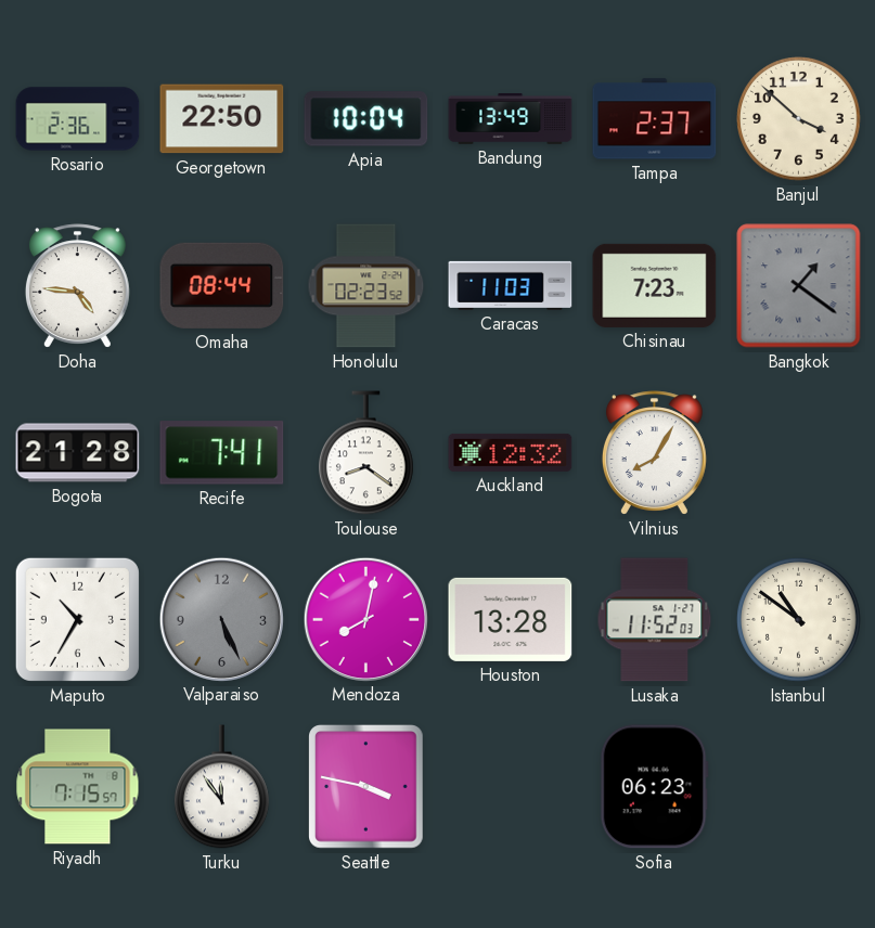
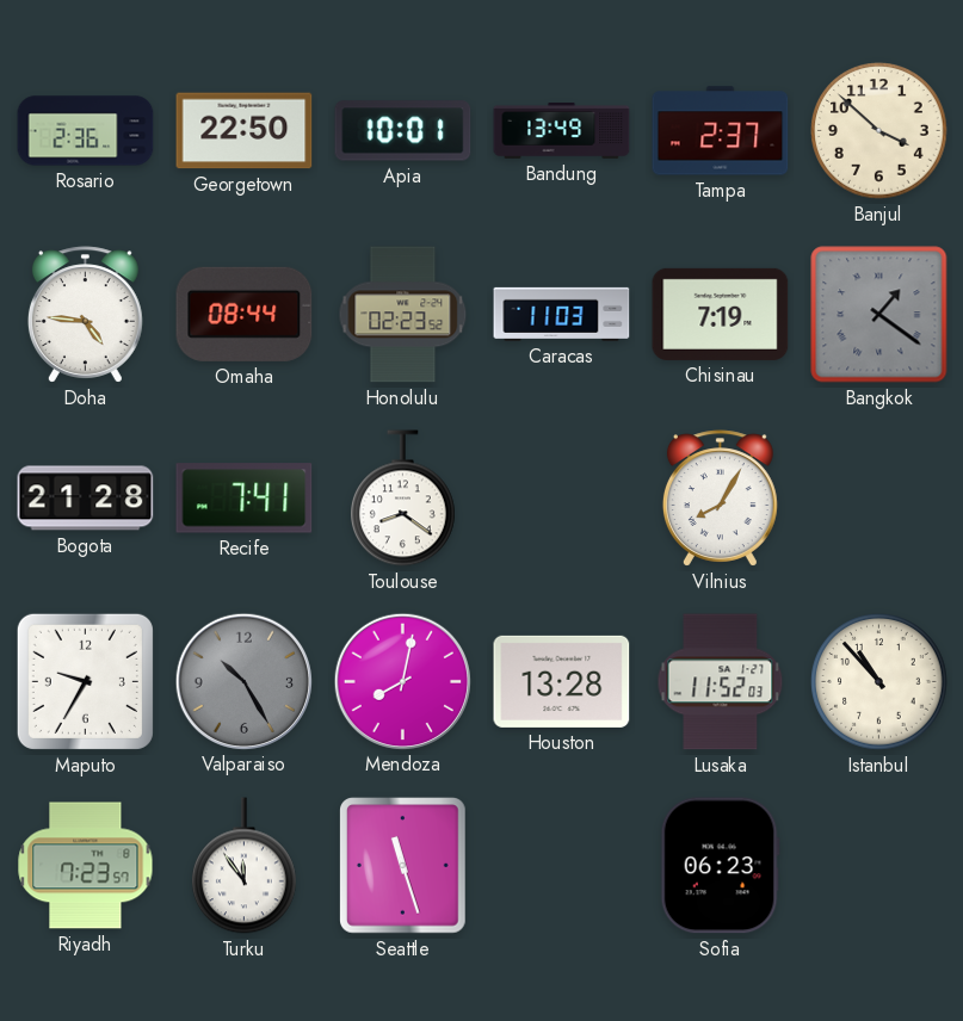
Apia: 10:04 -> 10:01 (403, 131)
Chisinau: 7:23 -> 7:19 (721, 314)
Auckland: 12:32 -> none (511, 452)
Maputo: 10:35 -> 9:35 (85, 681)
Valparaiso: 5:26 -> 10:25 (243, 681)
Istanbul: 10:51 -> 10:53 (879, 682)
Riyadh: 7:15 -> 7:23 (86, 866)
Seattle: 3:47 -> 11:27 (403, 866)
